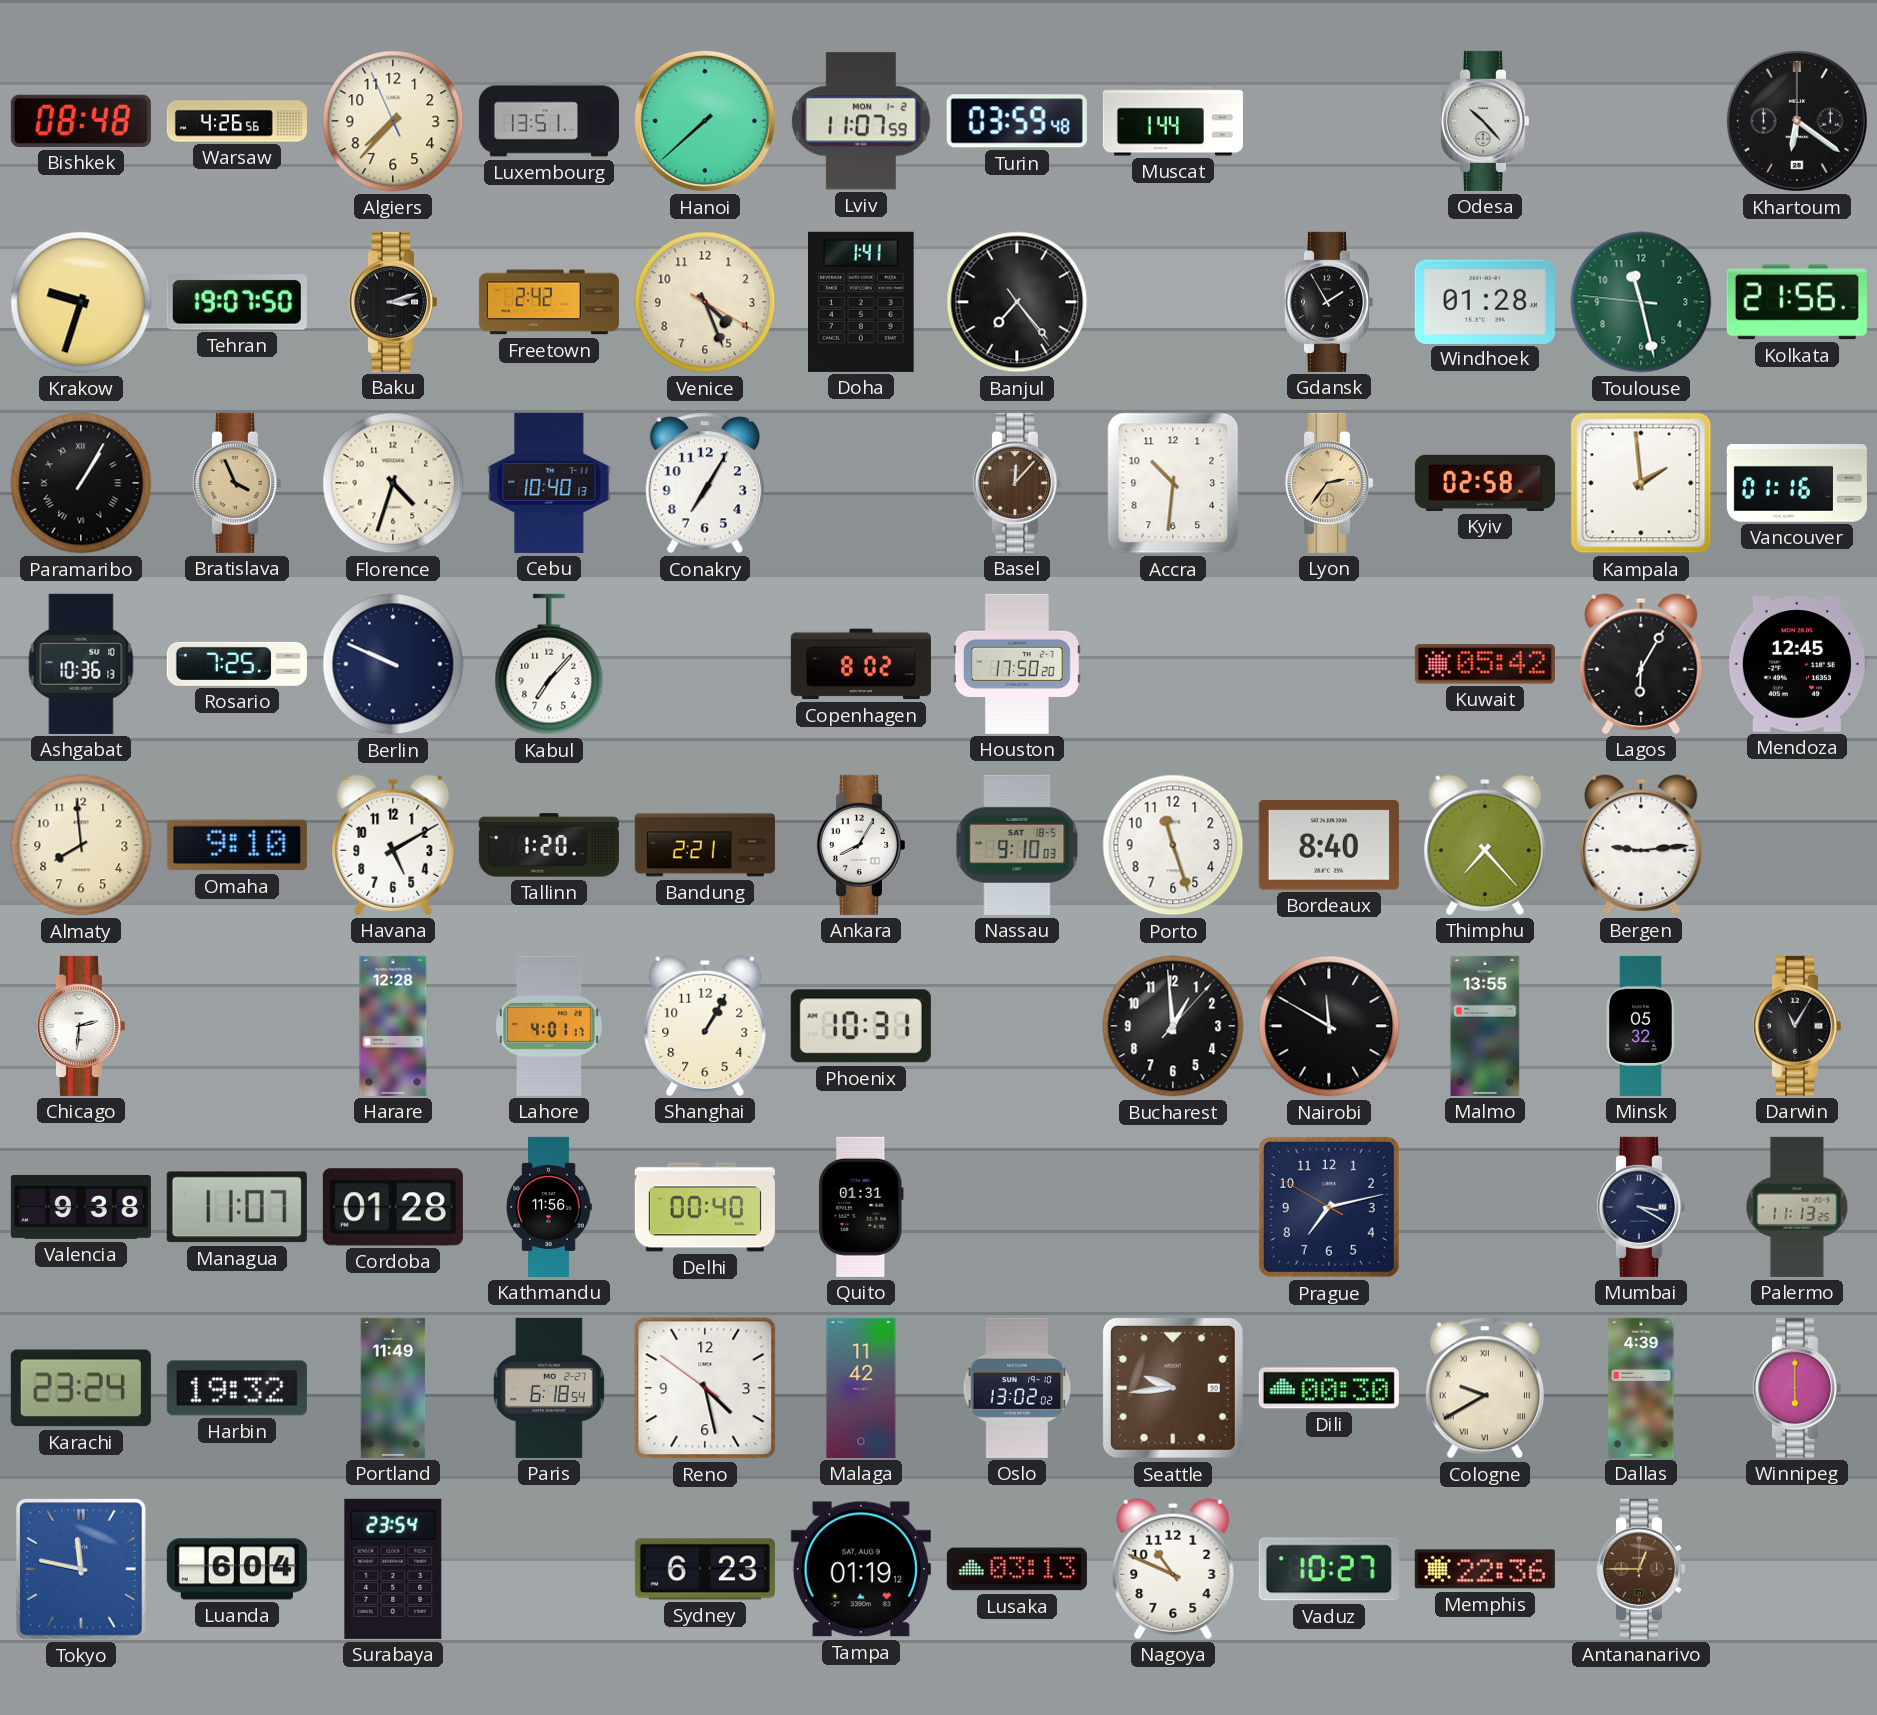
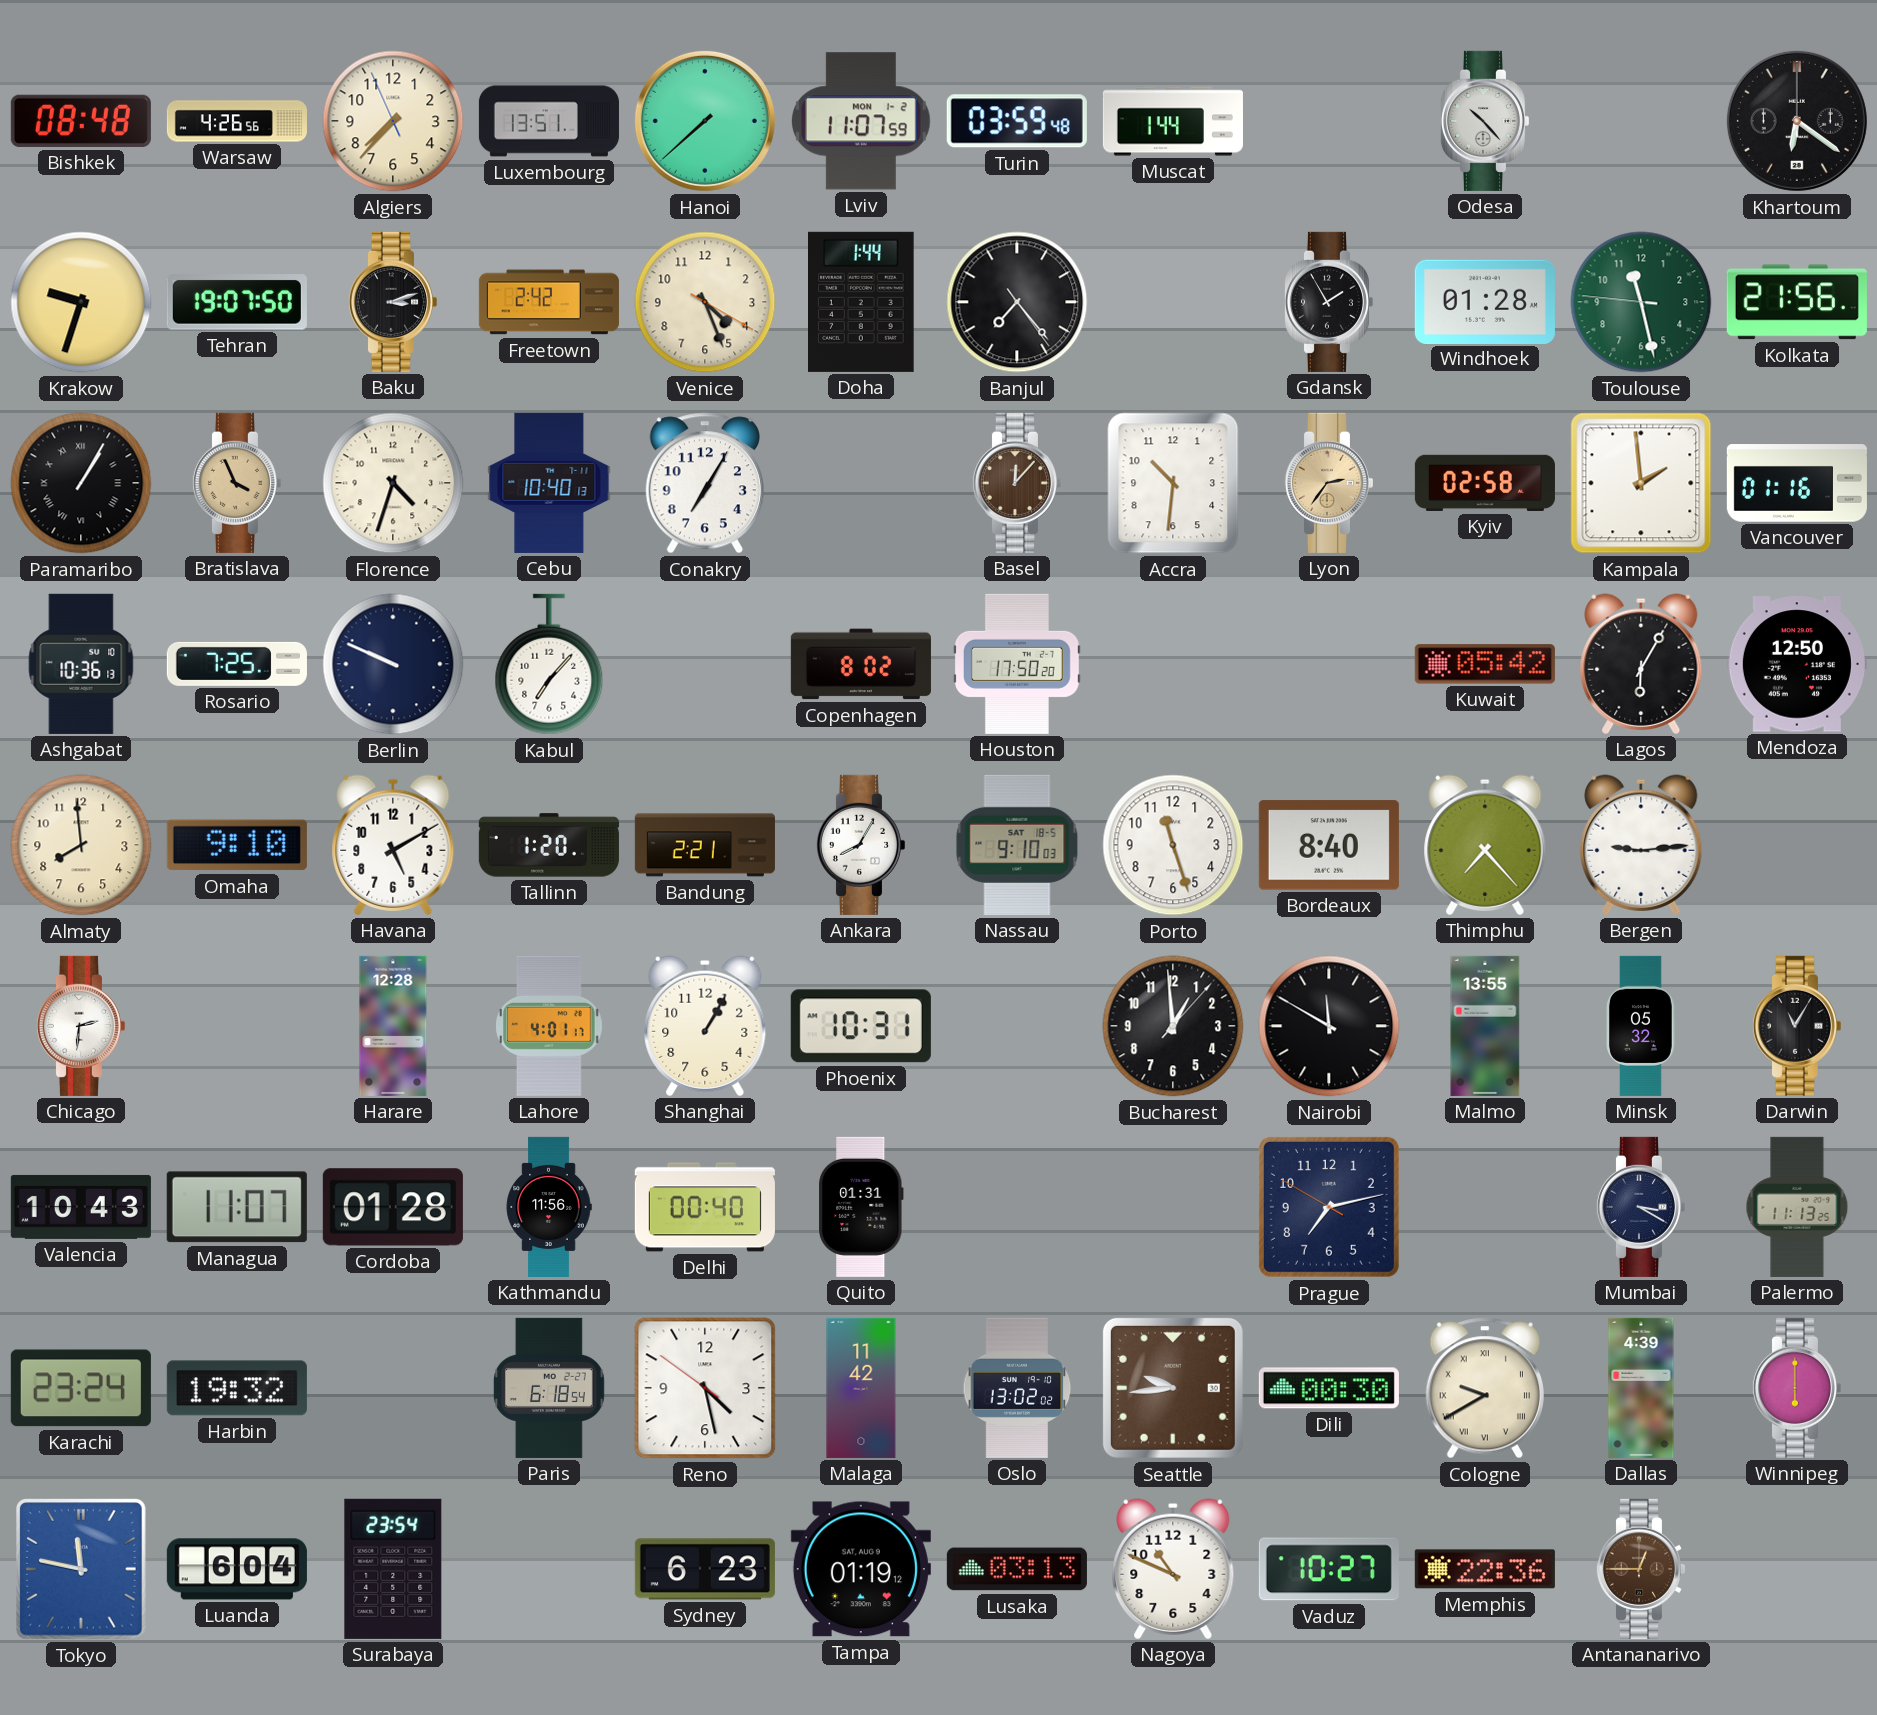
Doha: 1:41 -> 1:44 (862, 302)
Mendoza: 12:45 -> 12:50 (1797, 664)
Valencia: 9:38 -> 10:43 (81, 1207)
Portland: 11:49 -> none (393, 1388)
